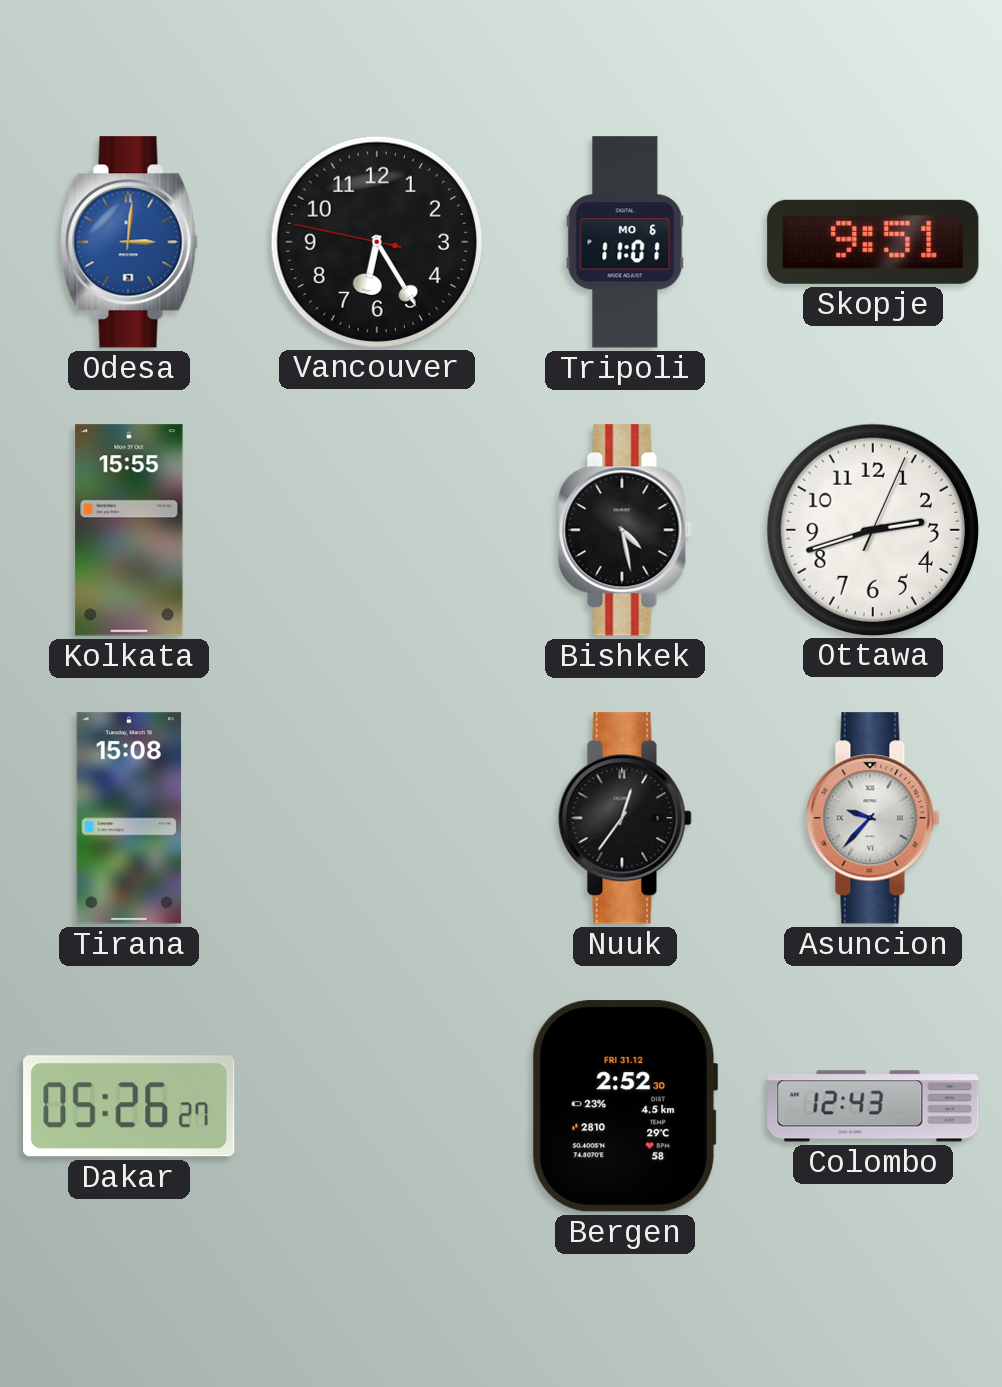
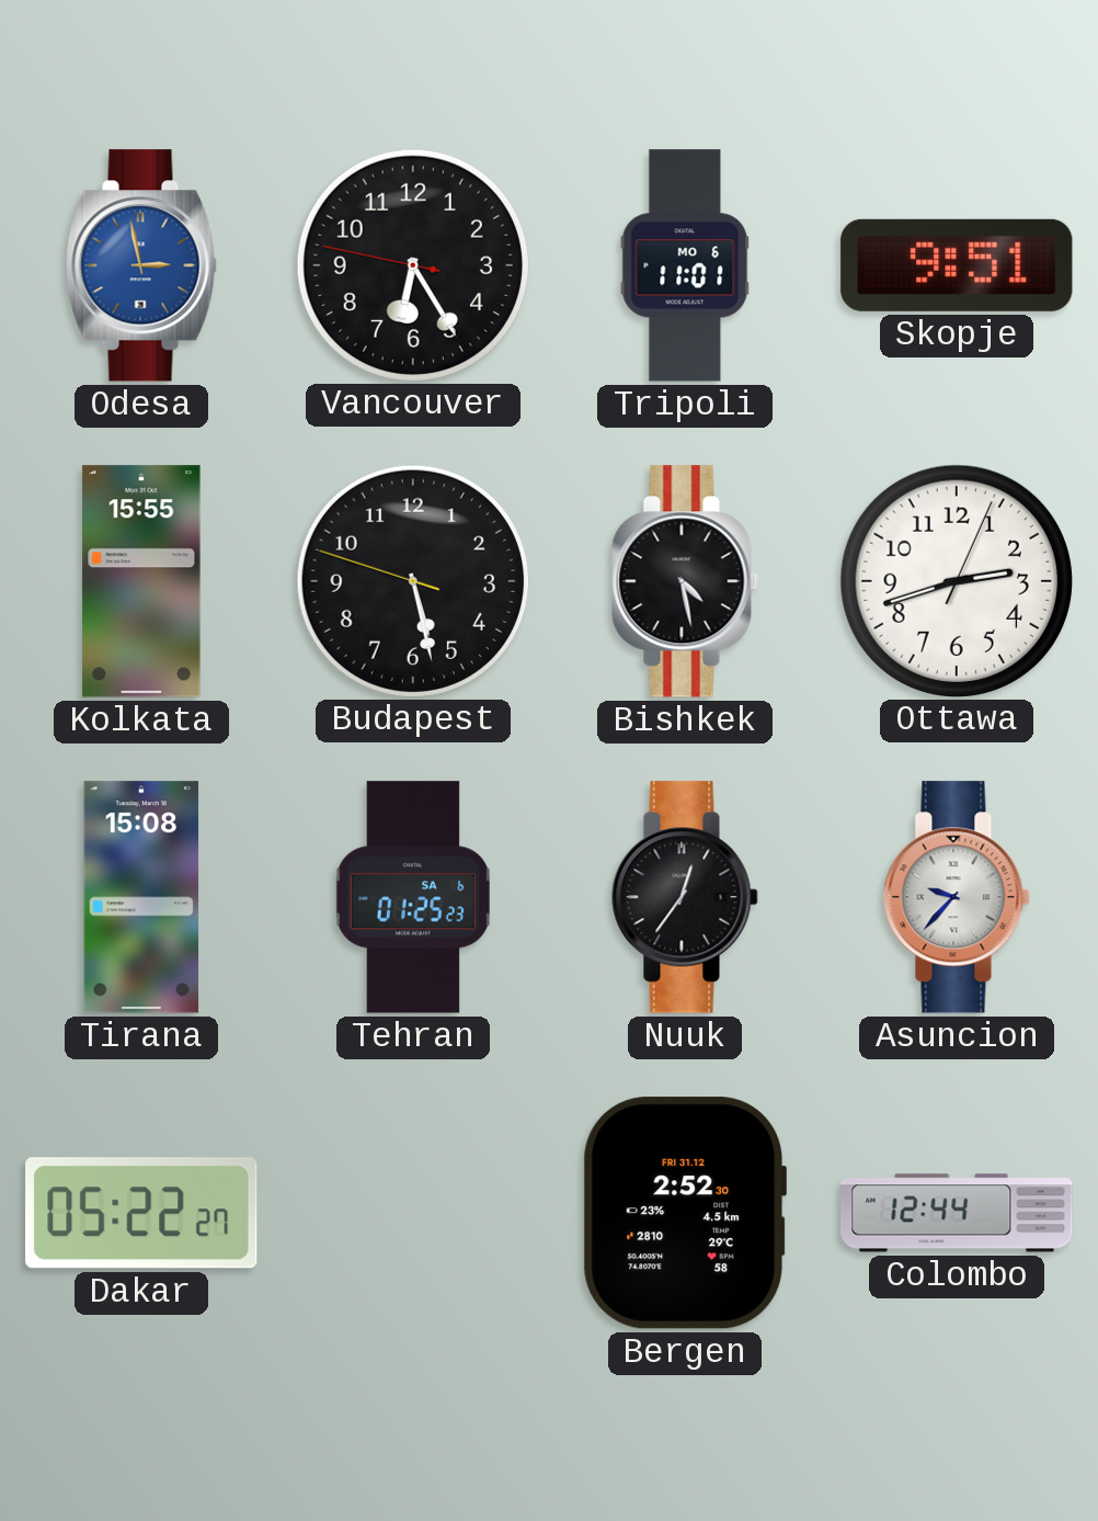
Odesa: 3:01 -> 2:58 (141, 265)
Budapest: none -> 5:27 (412, 580)
Tehran: none -> 01:25 (412, 897)
Dakar: 05:26 -> 05:22 (141, 1213)
Colombo: 12:43 -> 12:44 (957, 1213)
